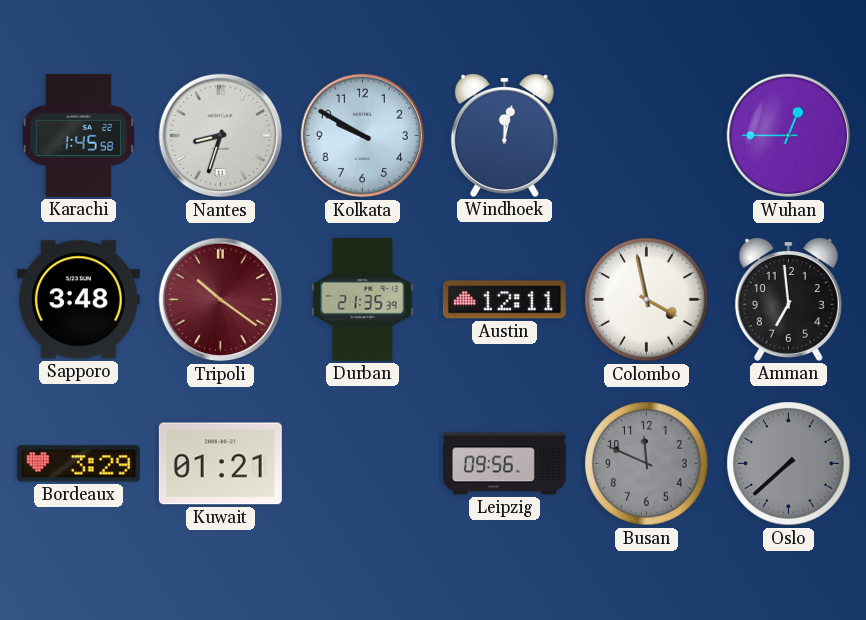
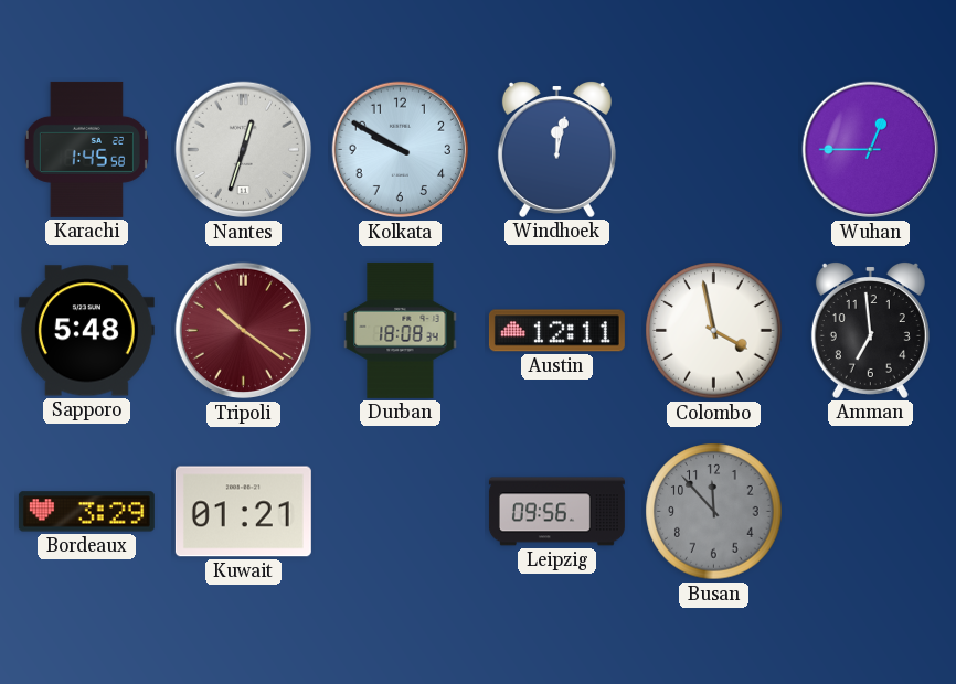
Nantes: 8:33 -> 12:33 (244, 150)
Sapporo: 3:48 -> 5:48 (86, 331)
Durban: 21:35 -> 18:08 (401, 330)
Busan: 11:49 -> 11:53 (714, 512)
Oslo: 7:38 -> none (789, 464)
